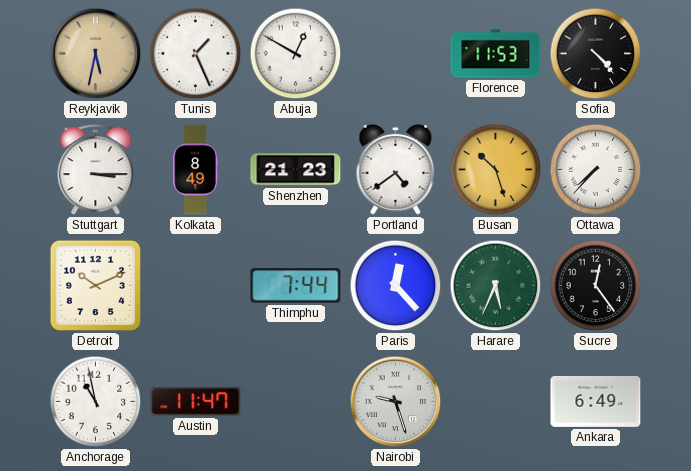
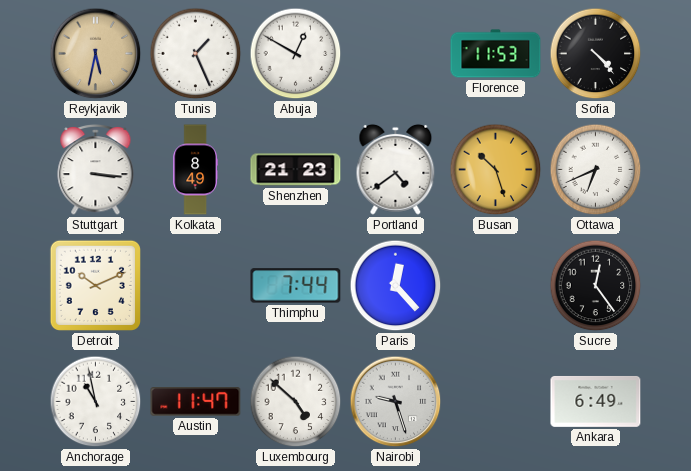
Stuttgart: 3:15 -> 3:16 (96, 169)
Ottawa: 7:37 -> 6:41 (596, 170)
Harare: 5:34 -> none (496, 286)
Luxembourg: none -> 4:52 (296, 402)
